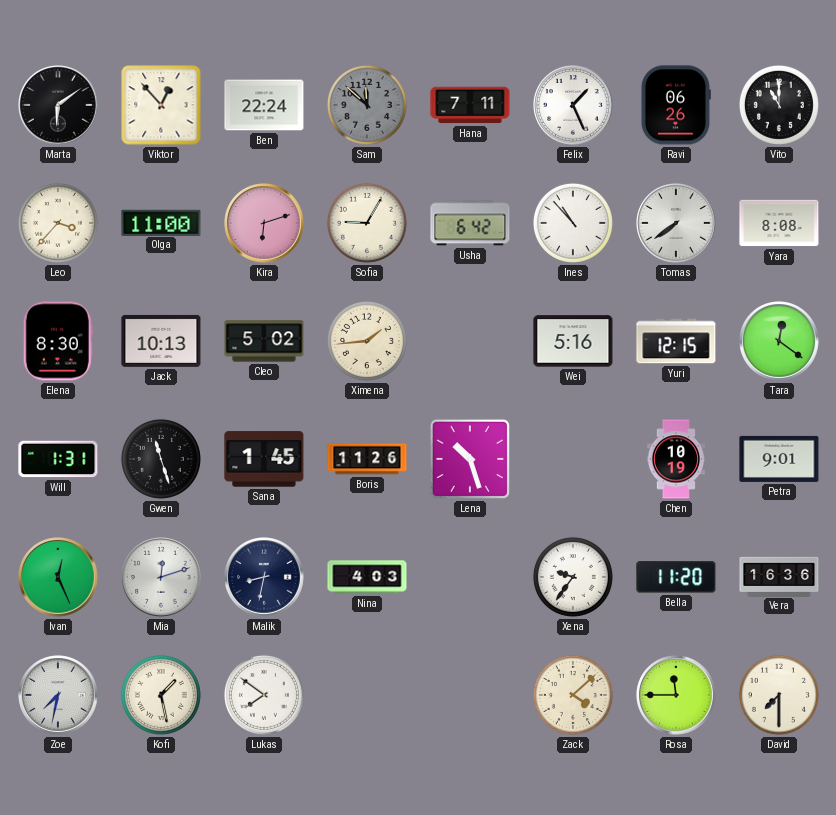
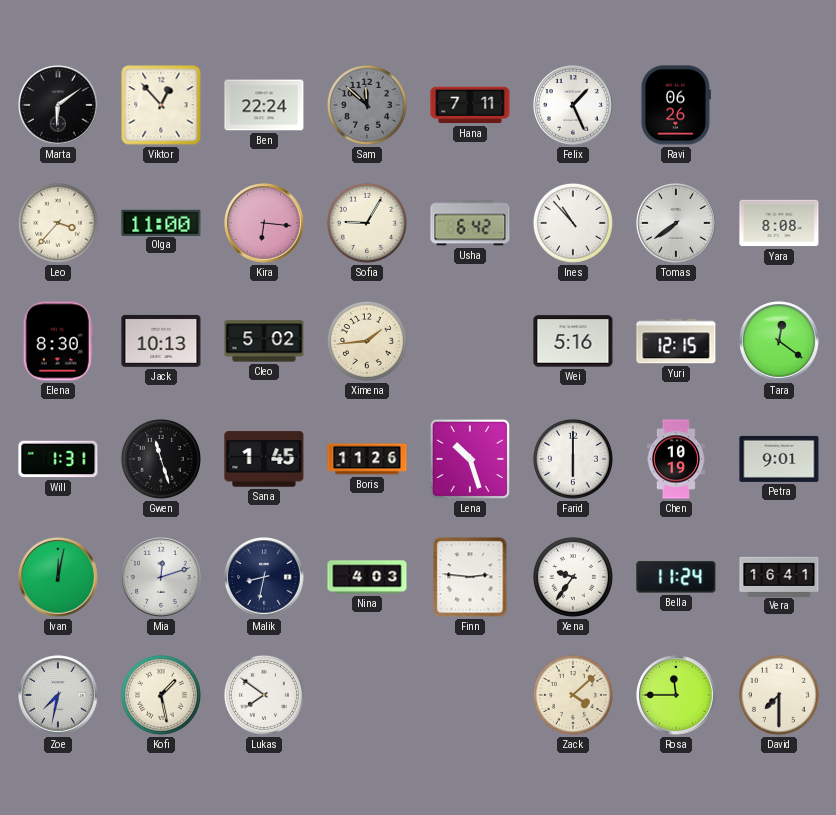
Vito: 11:00 -> none (779, 105)
Kira: 6:12 -> 6:16 (264, 223)
Farid: none -> 6:00 (573, 459)
Ivan: 12:26 -> 12:02 (58, 577)
Finn: none -> 2:46 (470, 577)
Bella: 11:20 -> 11:24 (676, 577)
Vera: 16:36 -> 16:41 (779, 576)
